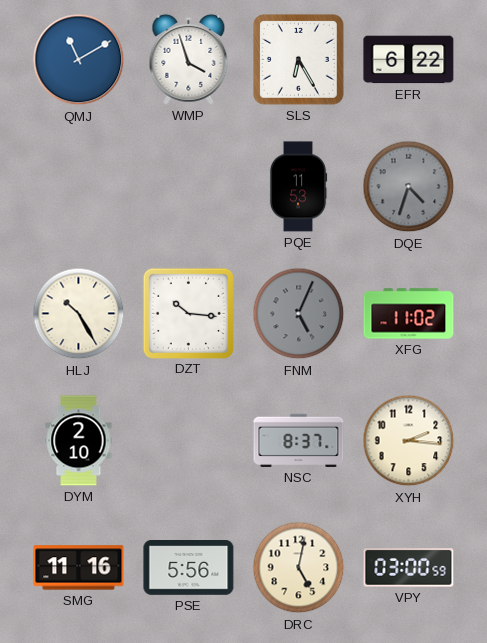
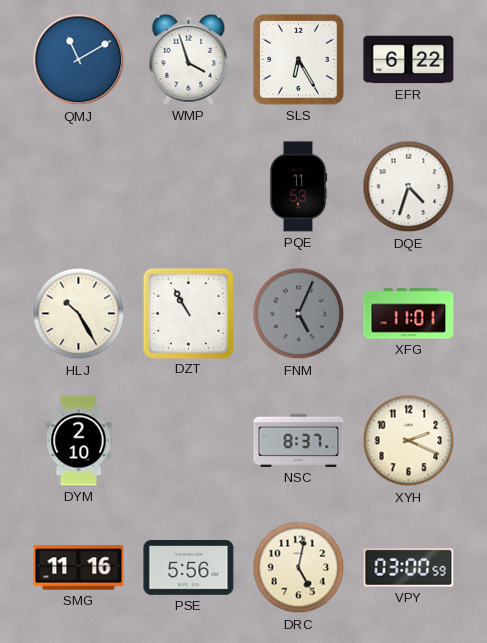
DQE dial: grey -> white (409, 187)
DZT: 10:16 -> 10:55 (188, 313)
XFG: 11:02 -> 11:01 (409, 314)
XYH: 2:16 -> 2:19 (409, 441)
